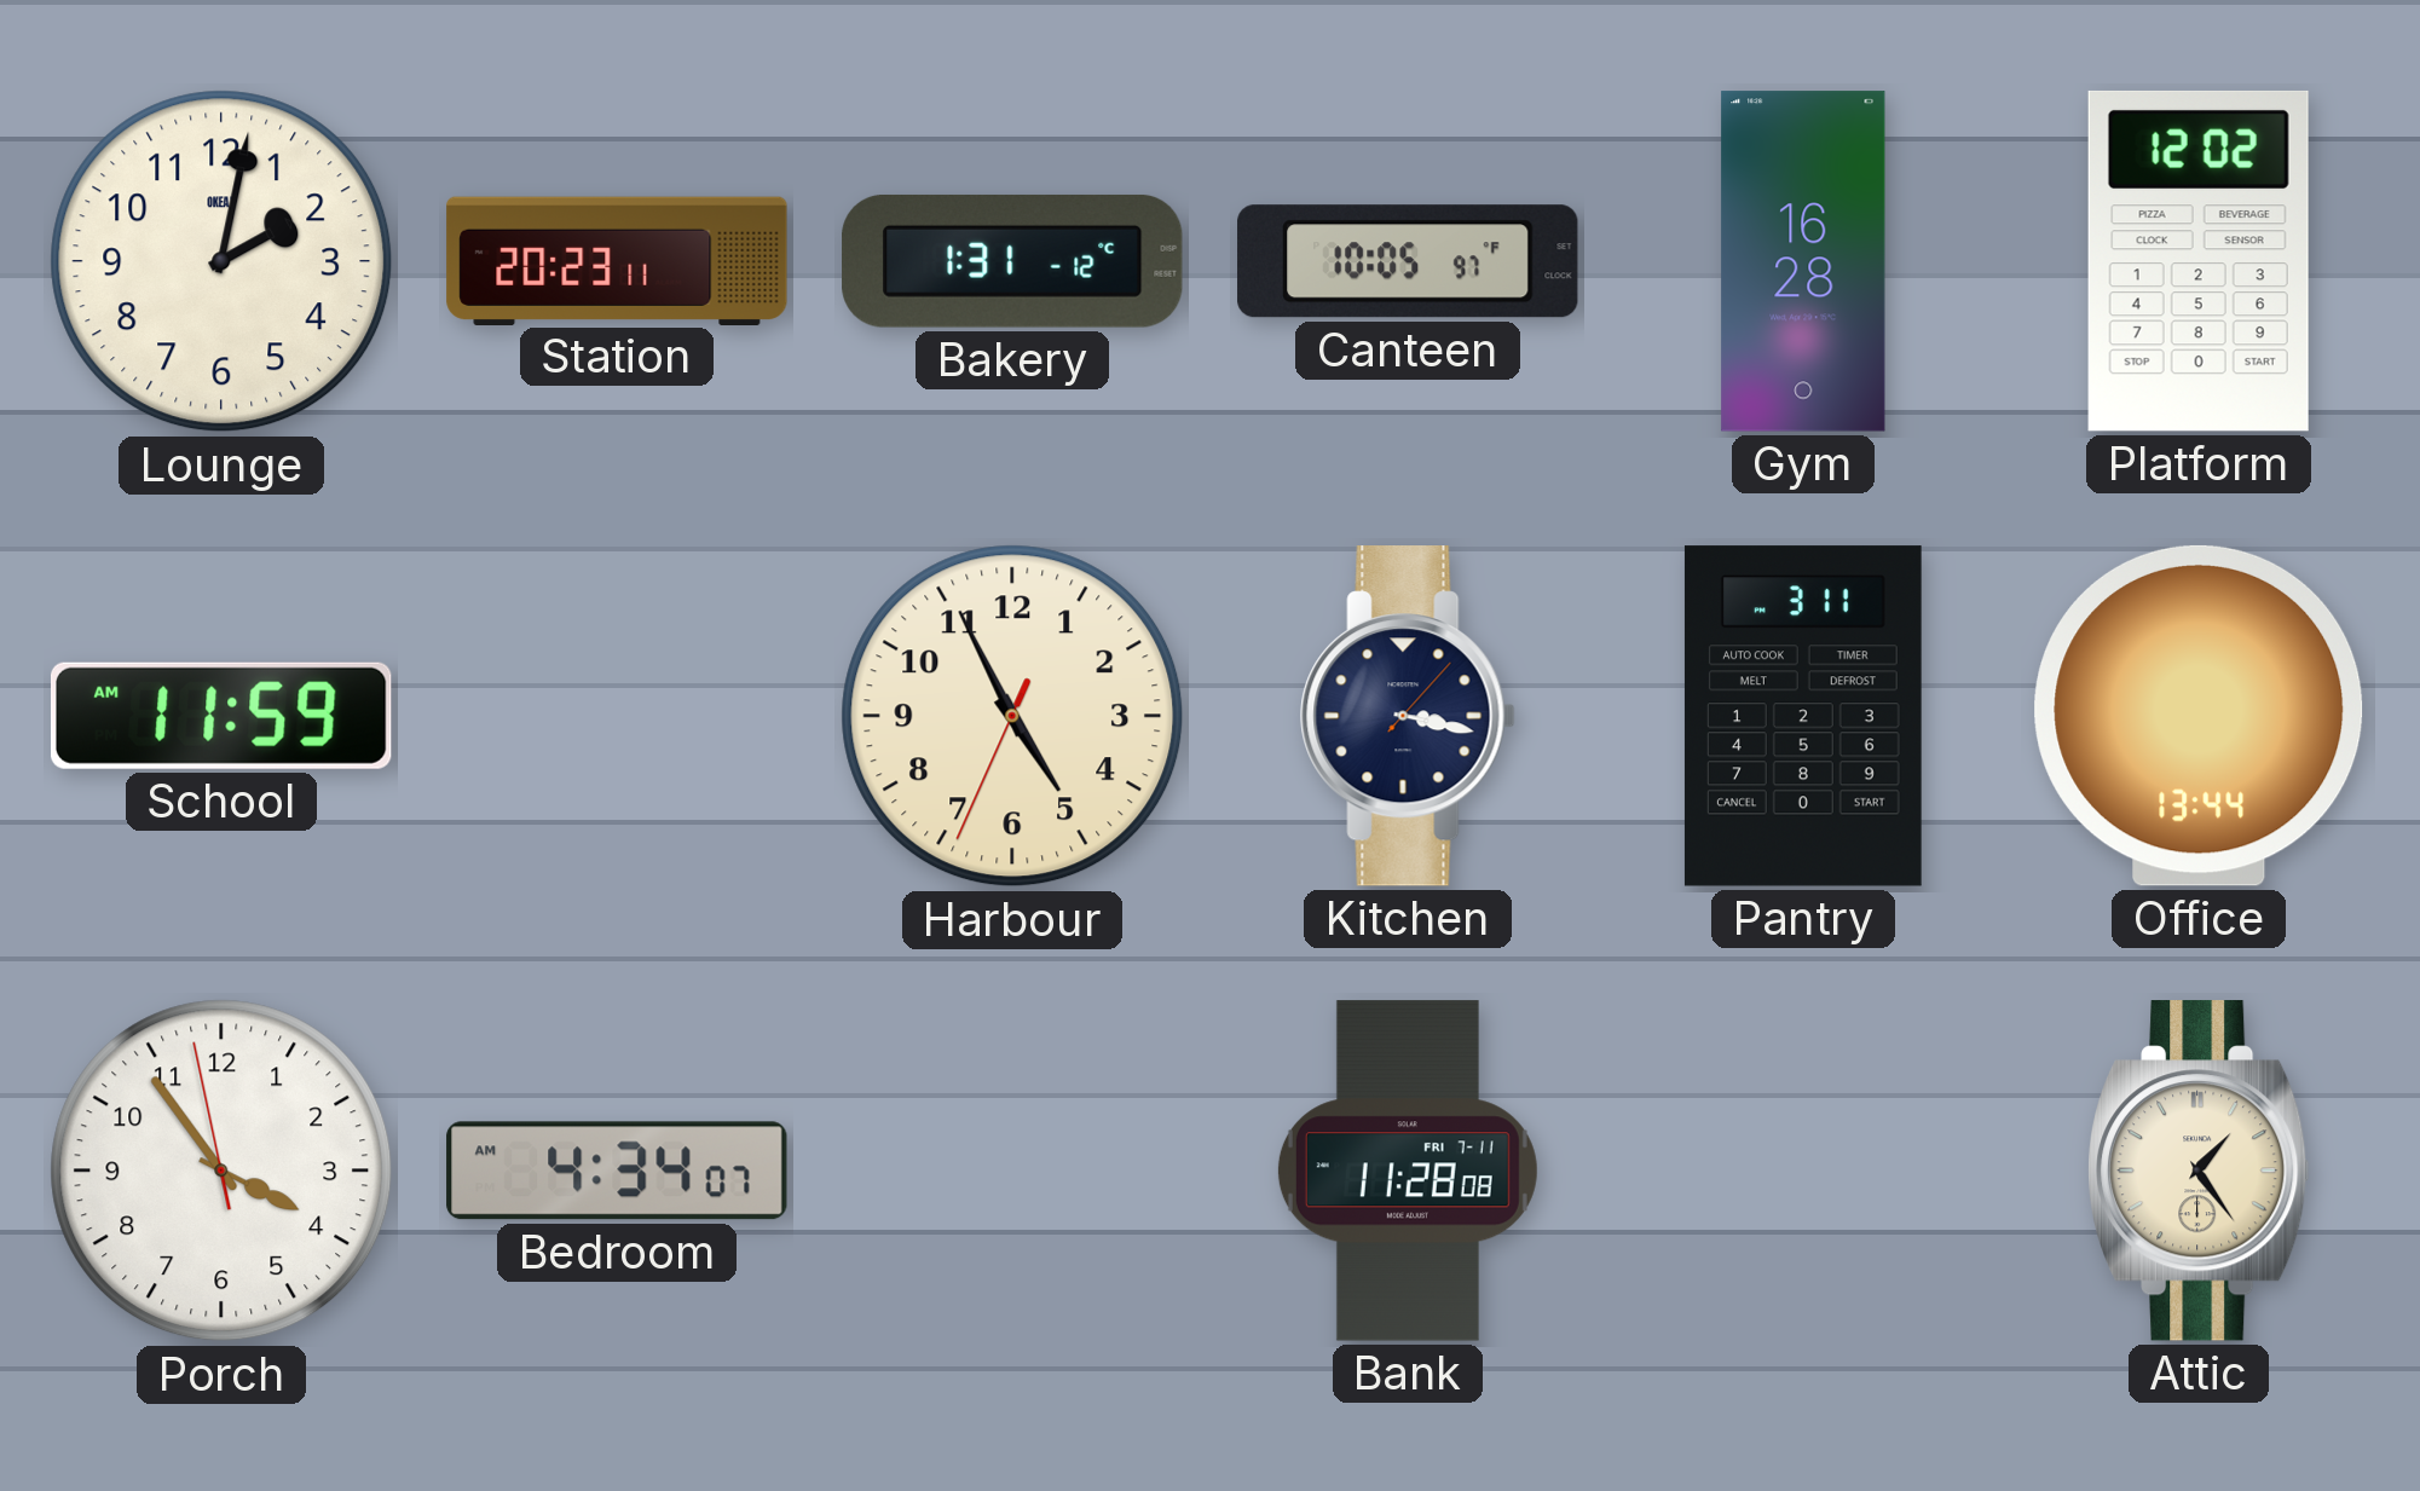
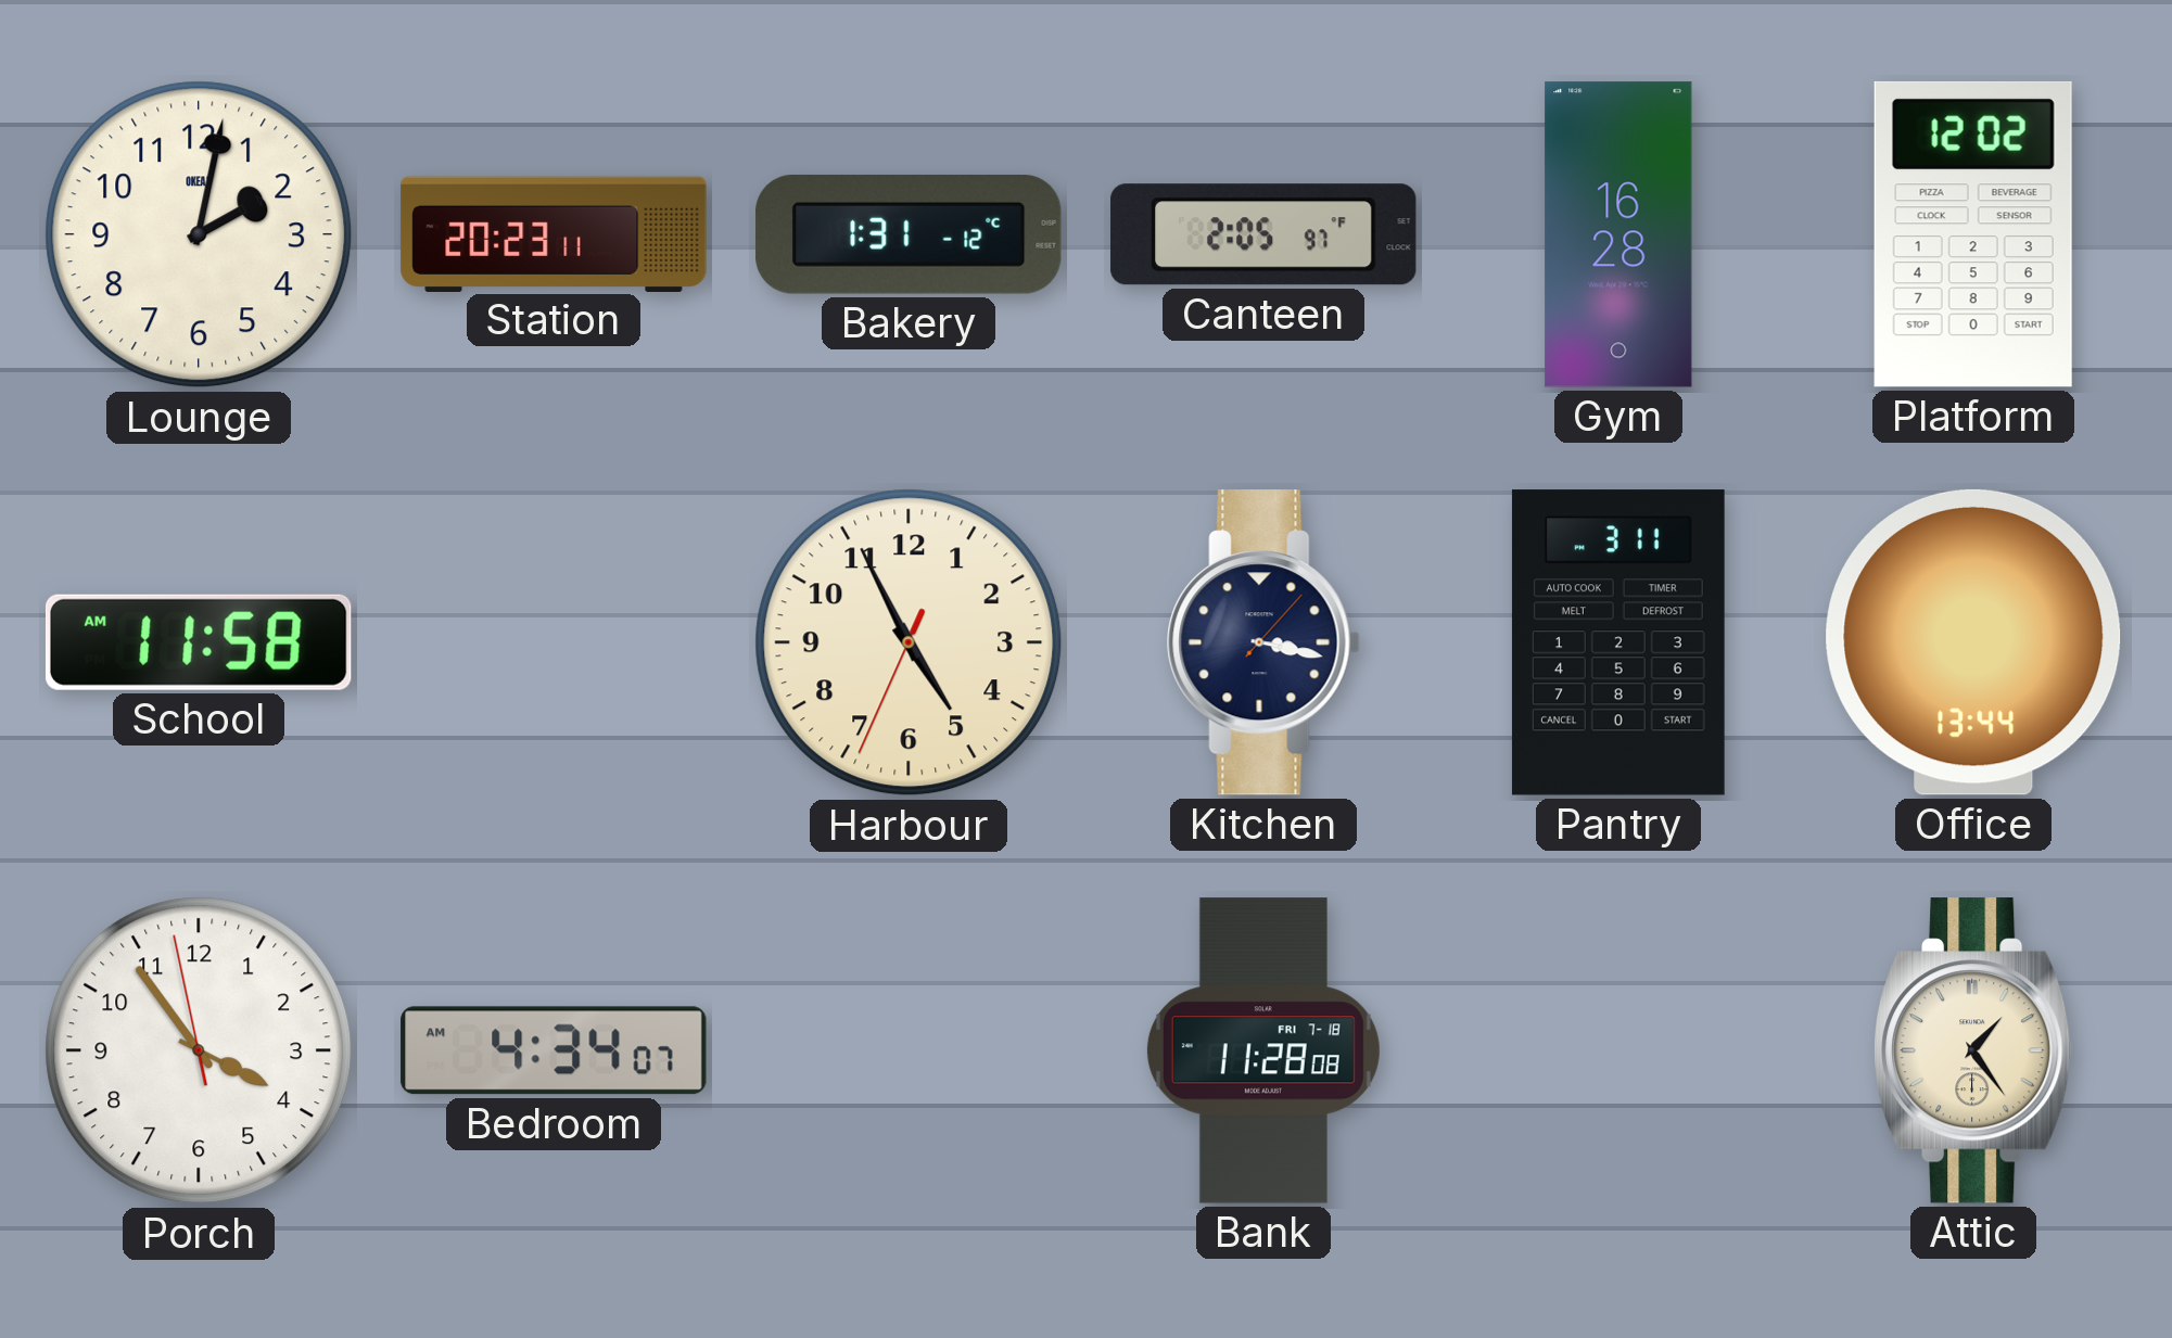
Canteen: 10:05 -> 2:05 (1263, 234)
School: 11:59 -> 11:58 (199, 642)
Bank date: FRI 7-11 -> FRI 7-18 (1263, 1050)
